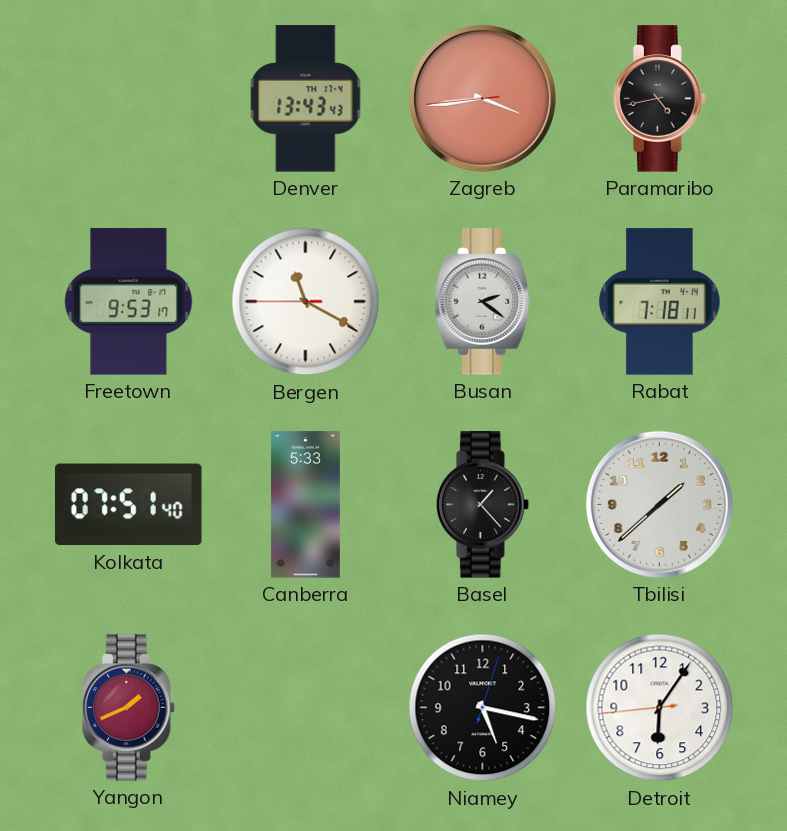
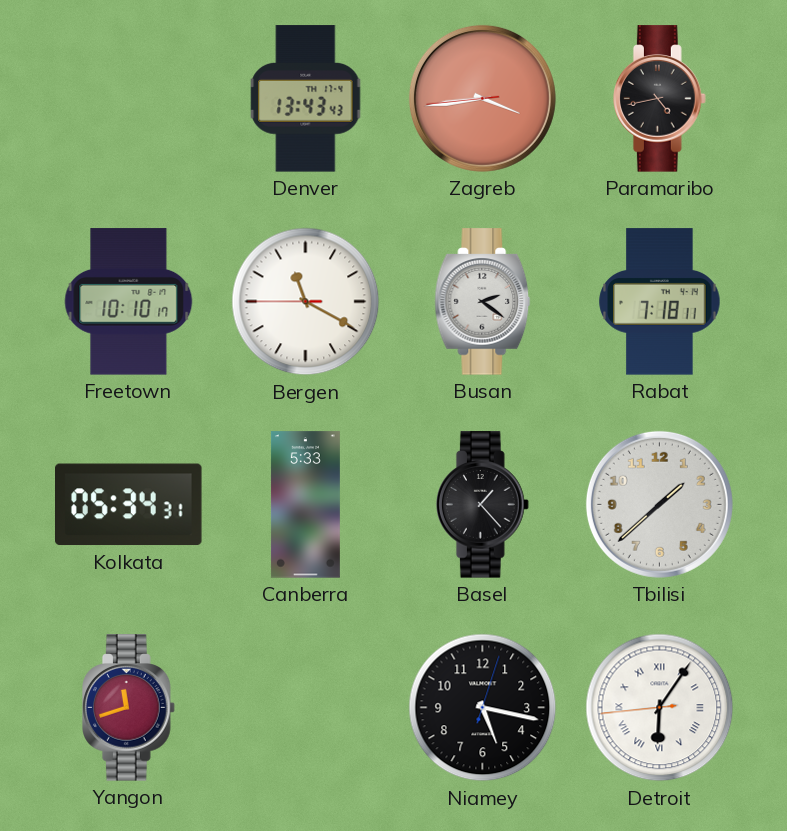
Freetown: 9:53 -> 10:10 (129, 302)
Kolkata: 07:51 -> 05:34 (129, 505)
Yangon: 1:41 -> 11:42 (129, 708)
Detroit numerals: Arabic -> Roman (660, 708)
